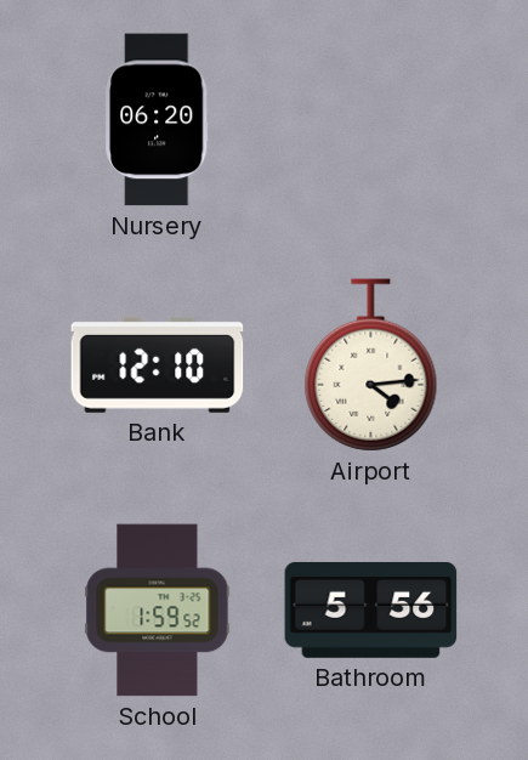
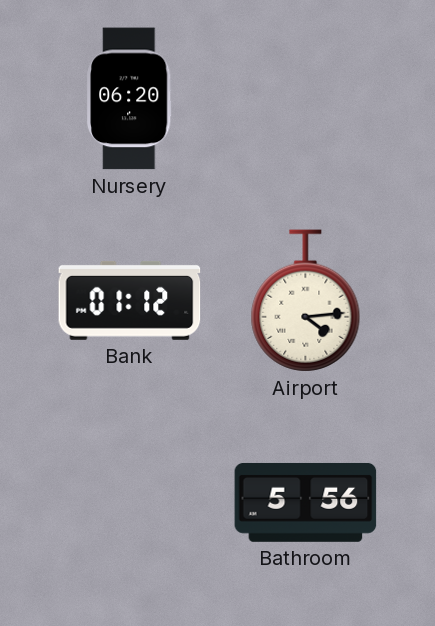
Bank: 12:10 -> 01:12 (130, 300)
School: 1:59 -> none (158, 611)
